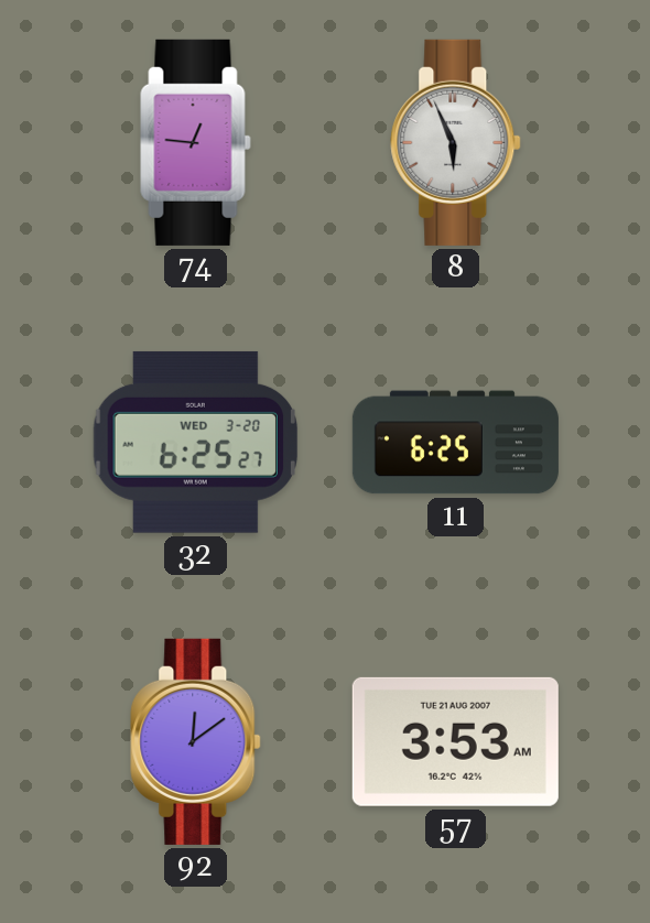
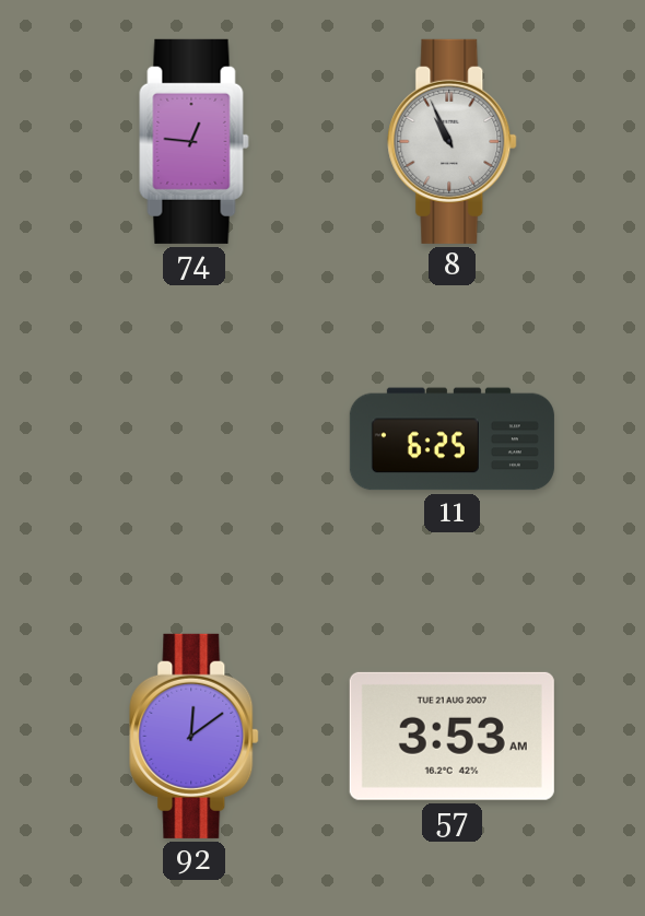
8: 5:56 -> 10:56 (453, 141)
32: 6:25 -> none (195, 442)
